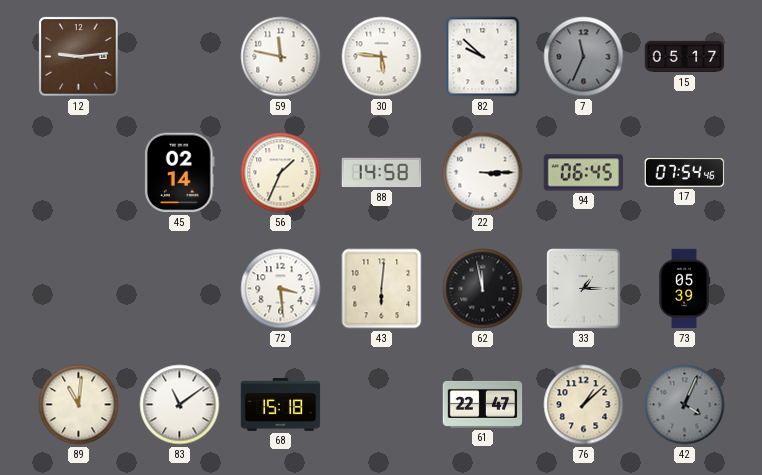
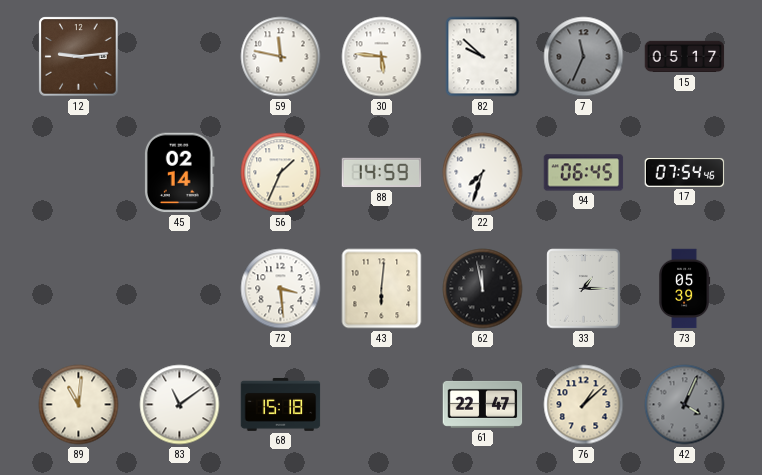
88: 14:58 -> 14:59 (382, 173)
22: 3:15 -> 7:33 (483, 173)
